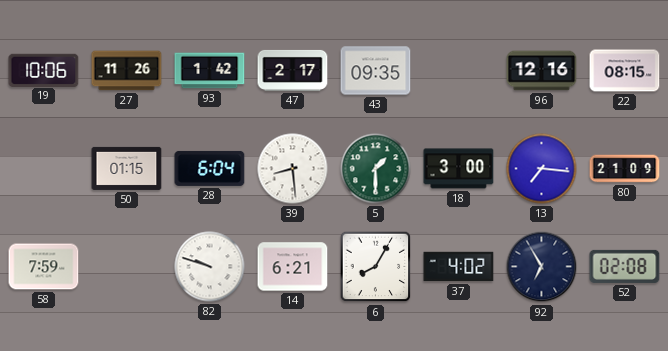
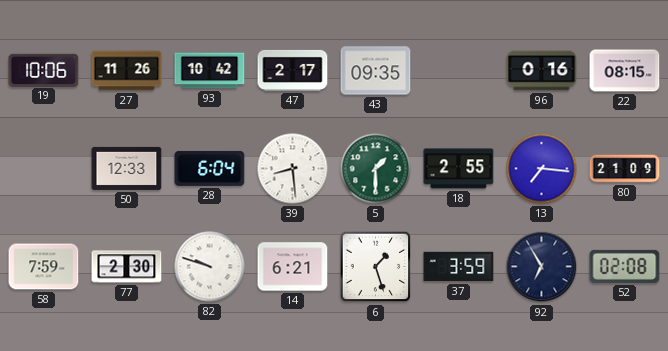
93: 1:42 -> 10:42 (210, 71)
96: 12:16 -> 0:16 (542, 71)
50: 01:15 -> 12:33 (127, 168)
18: 3:00 -> 2:55 (459, 169)
77: none -> 2:30 (127, 267)
6: 8:05 -> 1:27 (376, 267)
37: 4:02 -> 3:59 (459, 267)
